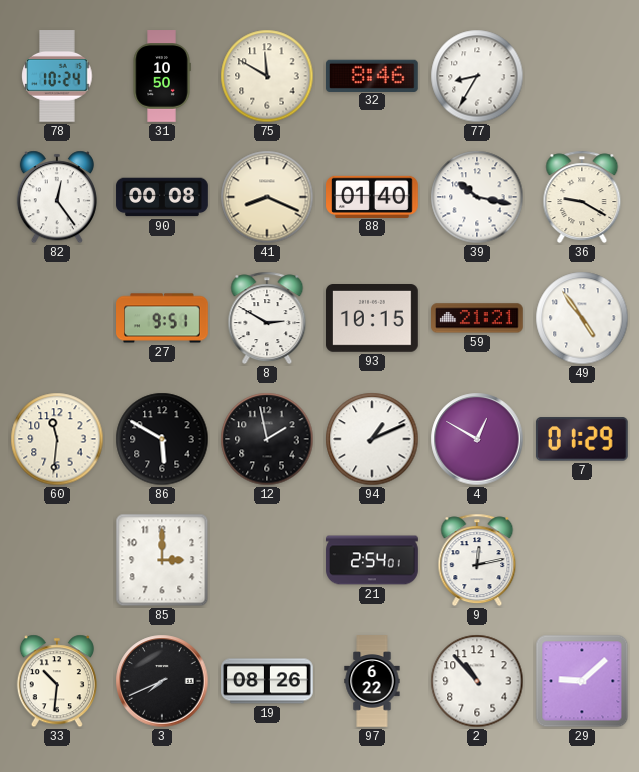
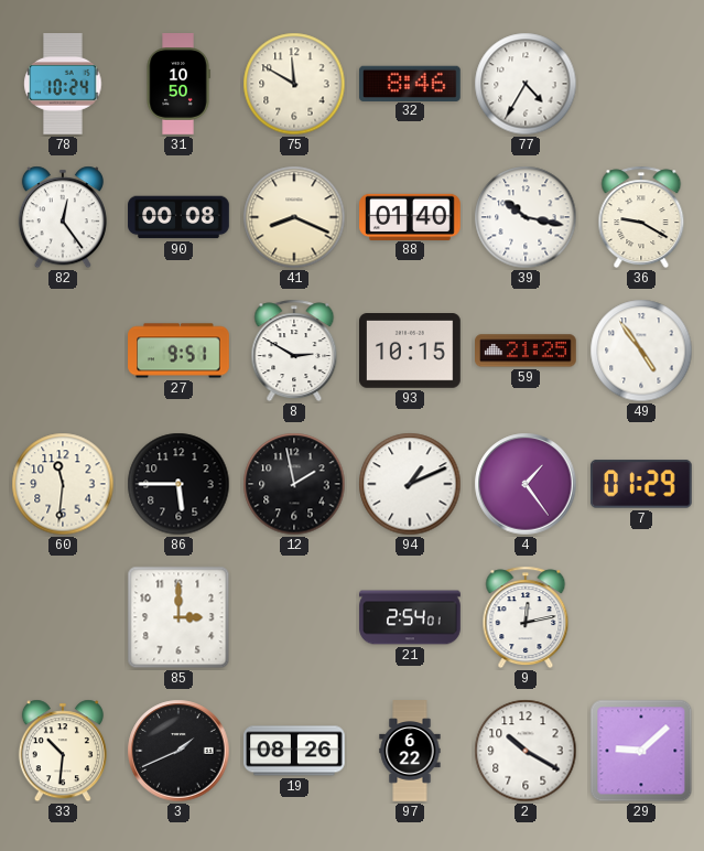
77: 8:35 -> 4:35 (526, 84)
59: 21:21 -> 21:25 (527, 351)
86: 5:50 -> 5:45 (178, 484)
4: 12:50 -> 1:24 (526, 484)
3: 7:41 -> 1:41 (178, 751)
2: 10:53 -> 10:20 (526, 751)
